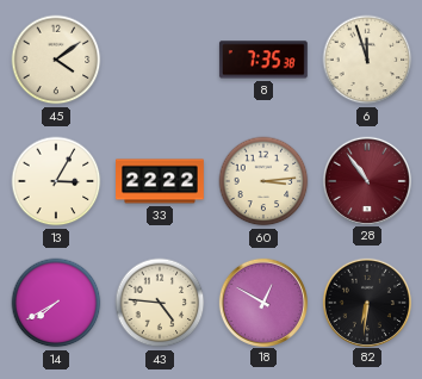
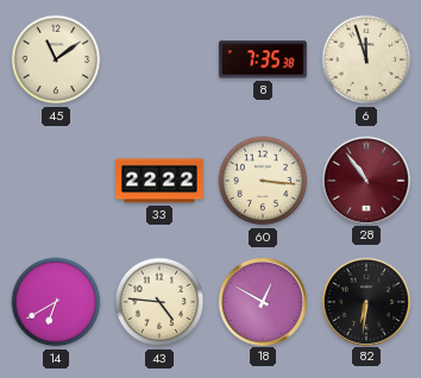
45: 4:09 -> 11:09 (56, 59)
13: 3:05 -> none (56, 181)
60: 3:14 -> 3:16 (263, 181)
14: 7:40 -> 6:40 (56, 302)
